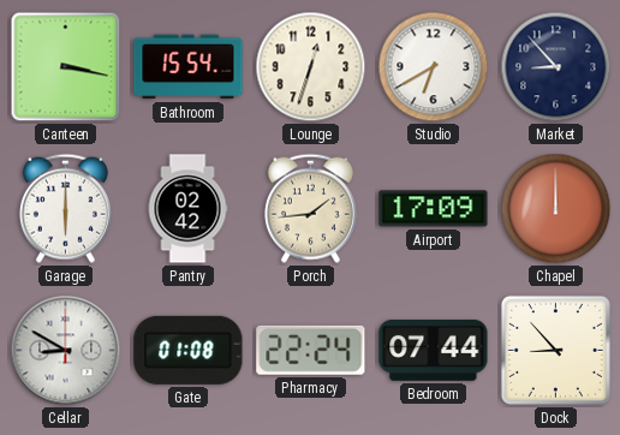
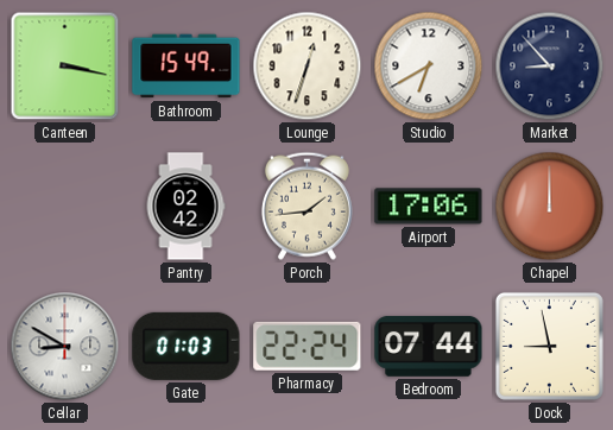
Bathroom: 15:54 -> 15:49 (187, 67)
Garage: 6:00 -> none (65, 208)
Airport: 17:09 -> 17:06 (429, 207)
Gate: 01:08 -> 01:03 (187, 346)
Dock: 8:53 -> 8:58 (549, 346)
